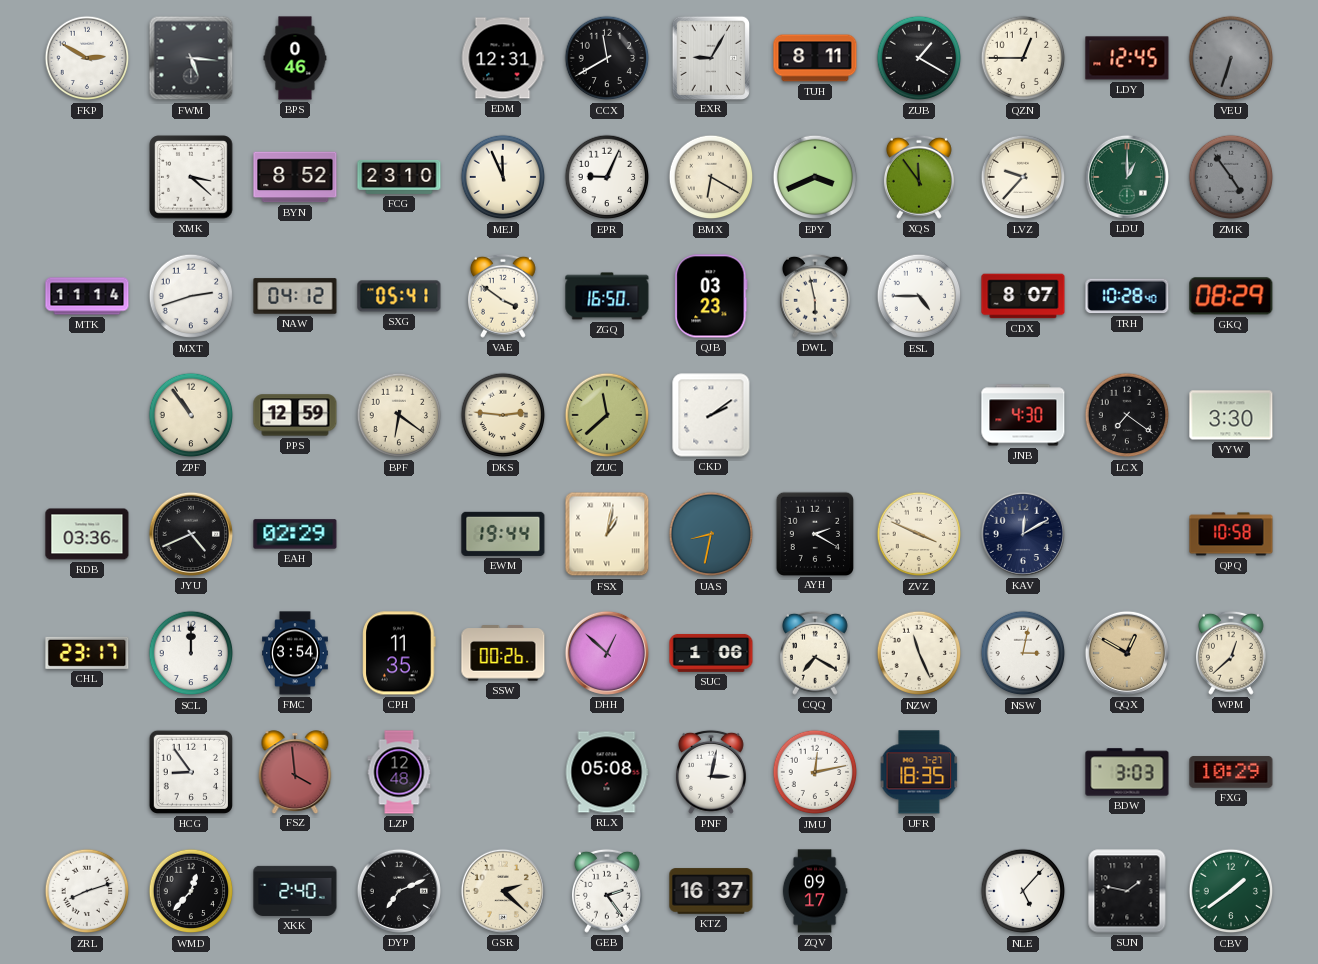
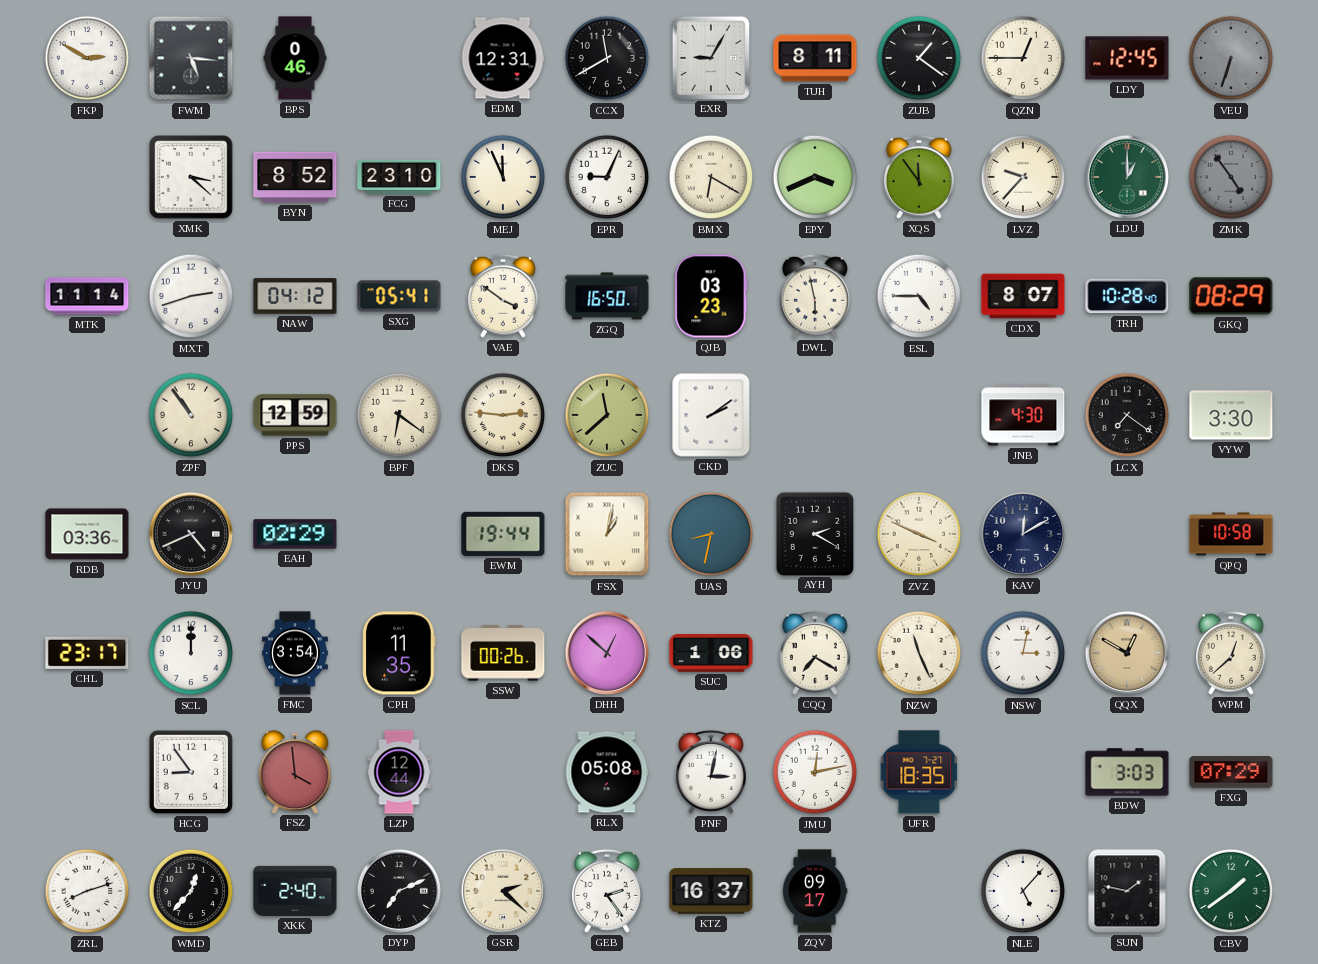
ZUB: 1:20 -> 1:21 (919, 58)
LZP: 12:48 -> 12:44 (399, 772)
FXG: 10:29 -> 07:29 (1231, 772)
